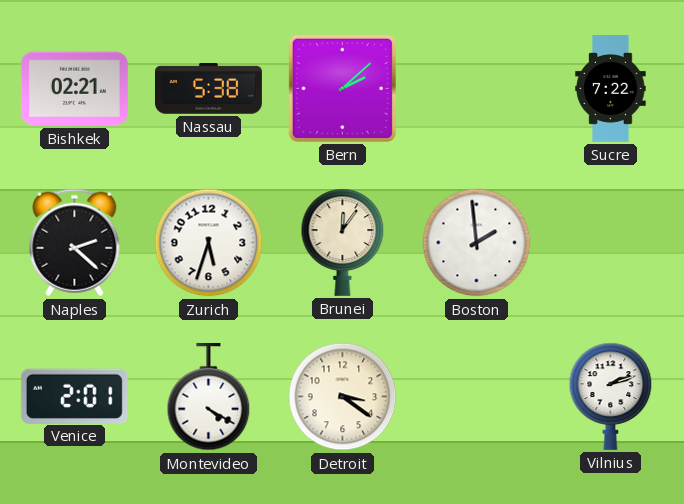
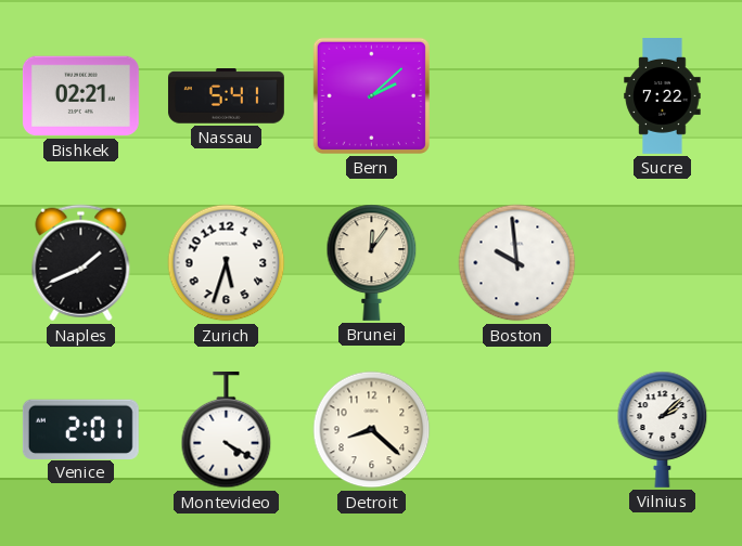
Nassau: 5:38 -> 5:41 (226, 96)
Naples: 2:22 -> 1:41 (81, 263)
Boston: 1:59 -> 9:59 (517, 263)
Detroit: 3:21 -> 8:22 (372, 430)
Vilnius: 2:12 -> 2:08 (663, 429)
